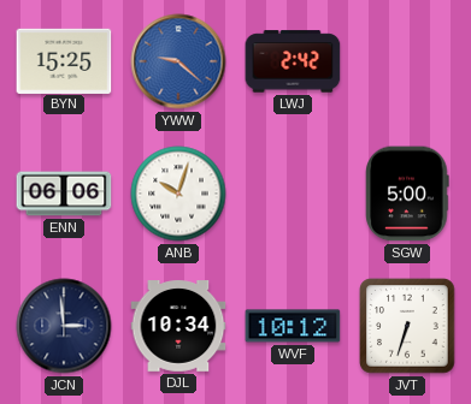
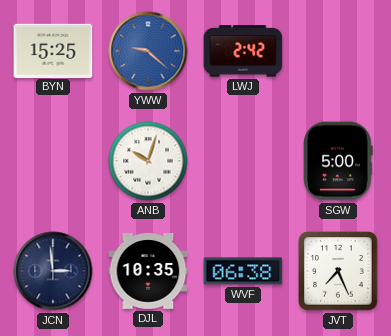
ENN: 06:06 -> none (64, 194)
DJL: 10:34 -> 10:35 (148, 272)
WVF: 10:12 -> 06:38 (243, 271)
JVT: 6:33 -> 7:26 (338, 271)
